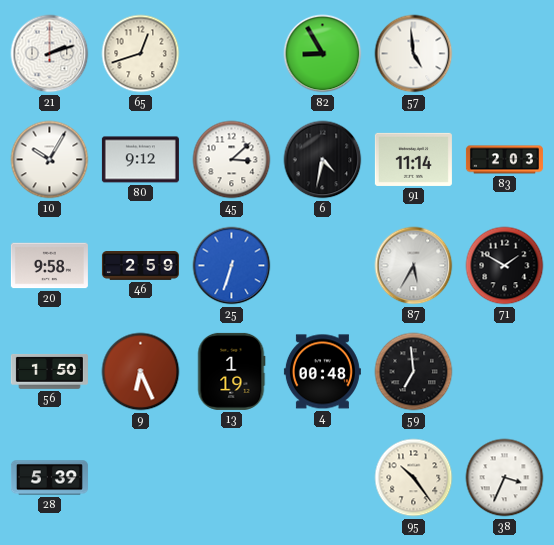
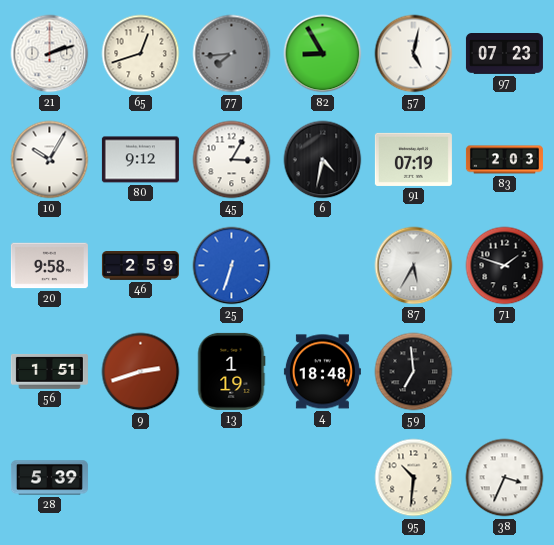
77: none -> 7:44 (232, 54)
57: 4:59 -> 5:02 (414, 54)
97: none -> 07:23 (504, 54)
45: 3:08 -> 3:05 (232, 160)
91: 11:14 -> 07:19 (413, 159)
71: 1:50 -> 1:48 (505, 266)
56: 1:50 -> 1:51 (49, 371)
9: 6:26 -> 2:42 (141, 372)
4: 00:48 -> 18:48 (322, 372)
95: 10:24 -> 10:31 (414, 478)
